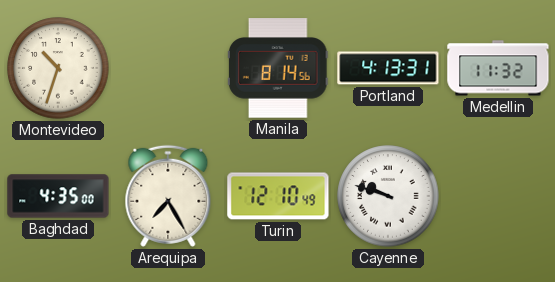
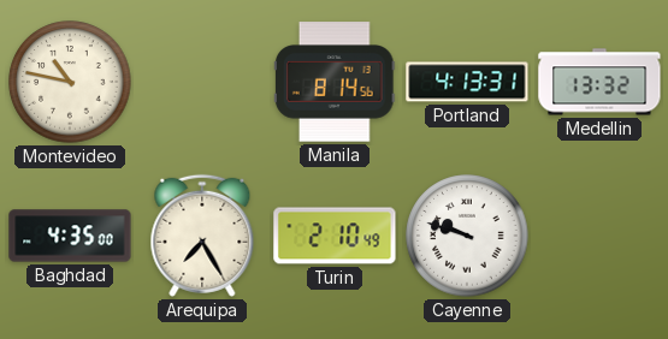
Montevideo: 10:33 -> 10:47 (70, 82)
Medellin: 11:32 -> 13:32 (599, 82)
Turin: 12:10 -> 2:10 (335, 236)
